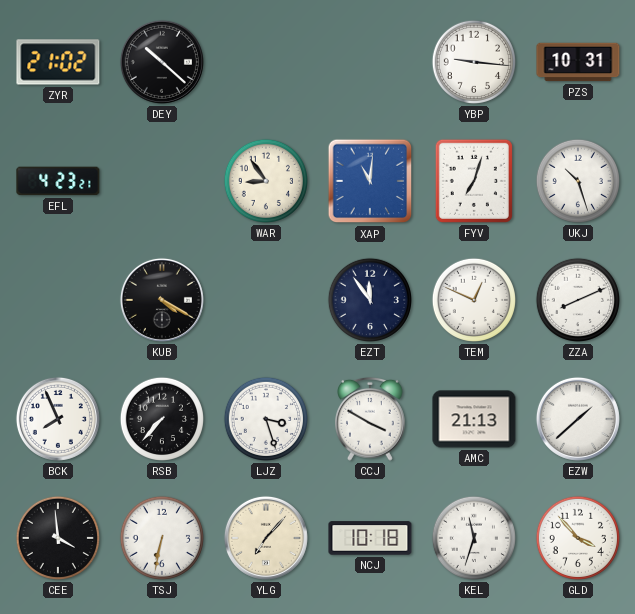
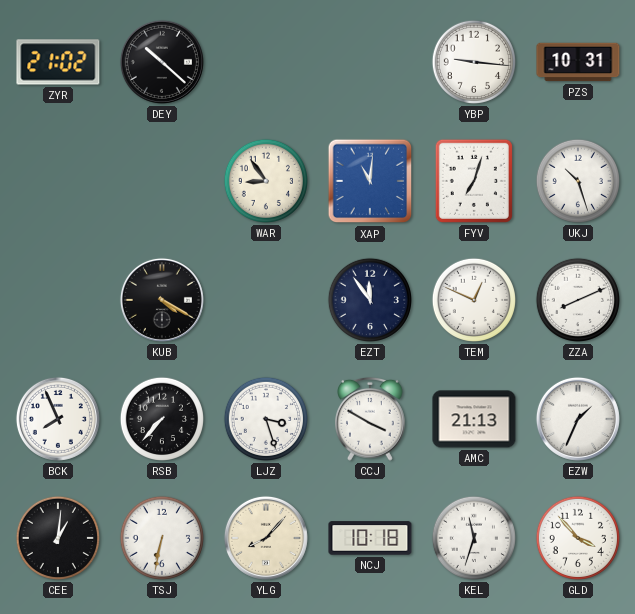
EFL: 4:23 -> none (58, 181)
EZW: 1:38 -> 1:34 (578, 419)
CEE: 3:59 -> 1:01 (58, 538)
YLG: 7:07 -> 8:07 (266, 538)
